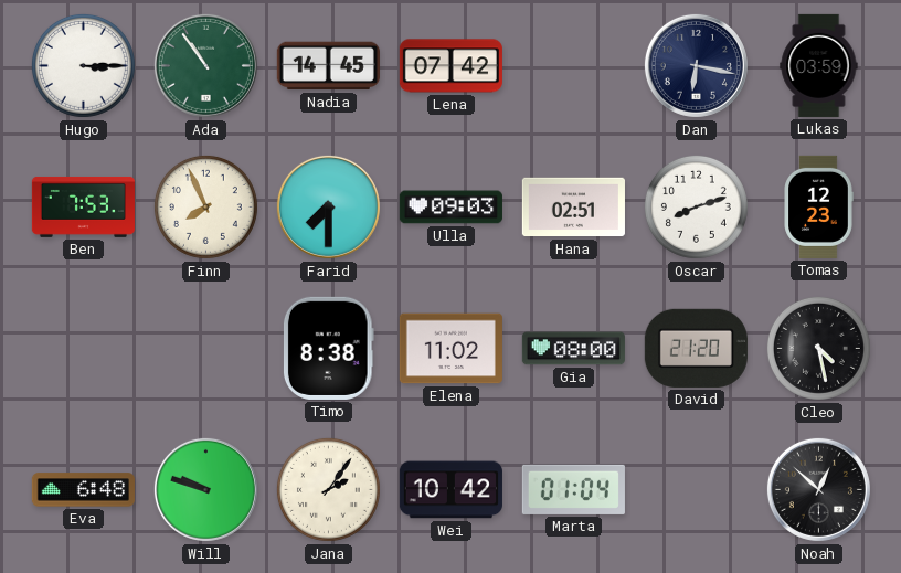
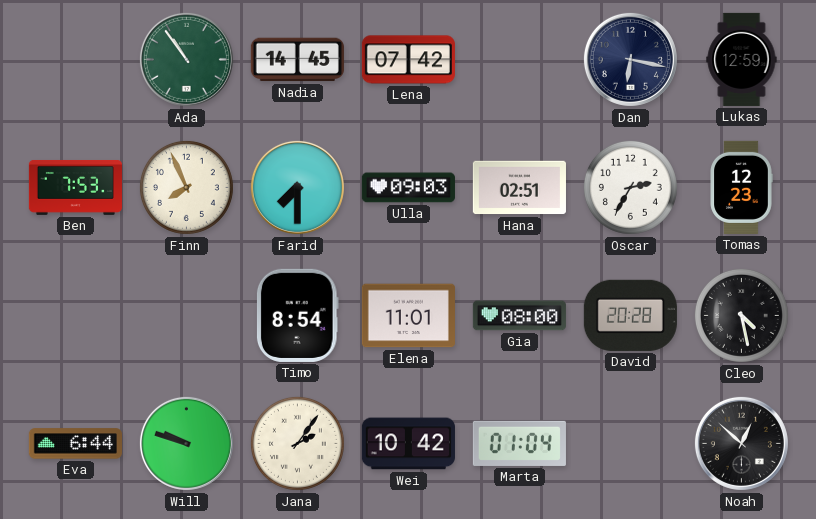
Hugo: 3:15 -> none (83, 65)
Lukas: 03:59 -> 12:59 (742, 59)
Oscar: 8:12 -> 2:35 (630, 187)
Timo: 8:38 -> 8:54 (297, 315)
Elena: 11:02 -> 11:01 (408, 316)
David: 21:20 -> 20:28 (630, 315)
Eva: 6:48 -> 6:44 (75, 444)
